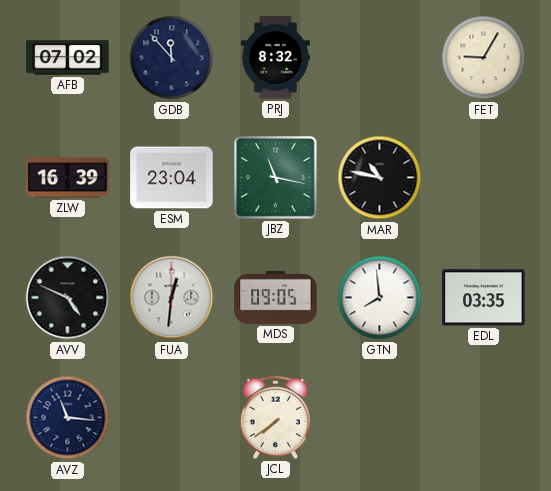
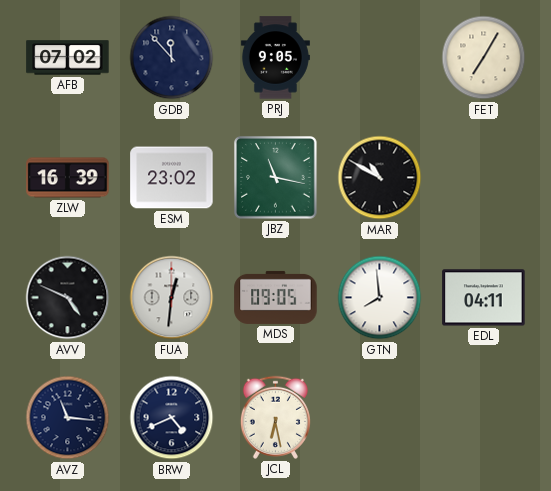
PRJ: 8:32 -> 9:05 (275, 58)
FET: 9:05 -> 7:05 (484, 58)
ESM: 23:04 -> 23:02 (172, 178)
MAR: 10:47 -> 10:50 (380, 178)
EDL: 03:35 -> 04:11 (484, 298)
BRW: none -> 4:41 (172, 418)
JCL: 7:39 -> 6:28 (275, 417)
